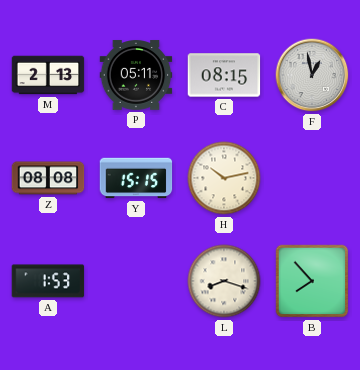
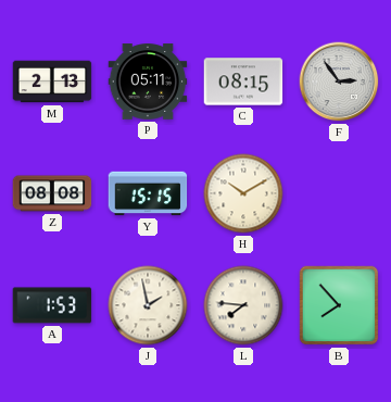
F: 12:58 -> 2:54 (339, 81)
H: 10:13 -> 10:10 (243, 193)
J: none -> 1:58 (148, 305)
L: 8:18 -> 7:46 (243, 305)
